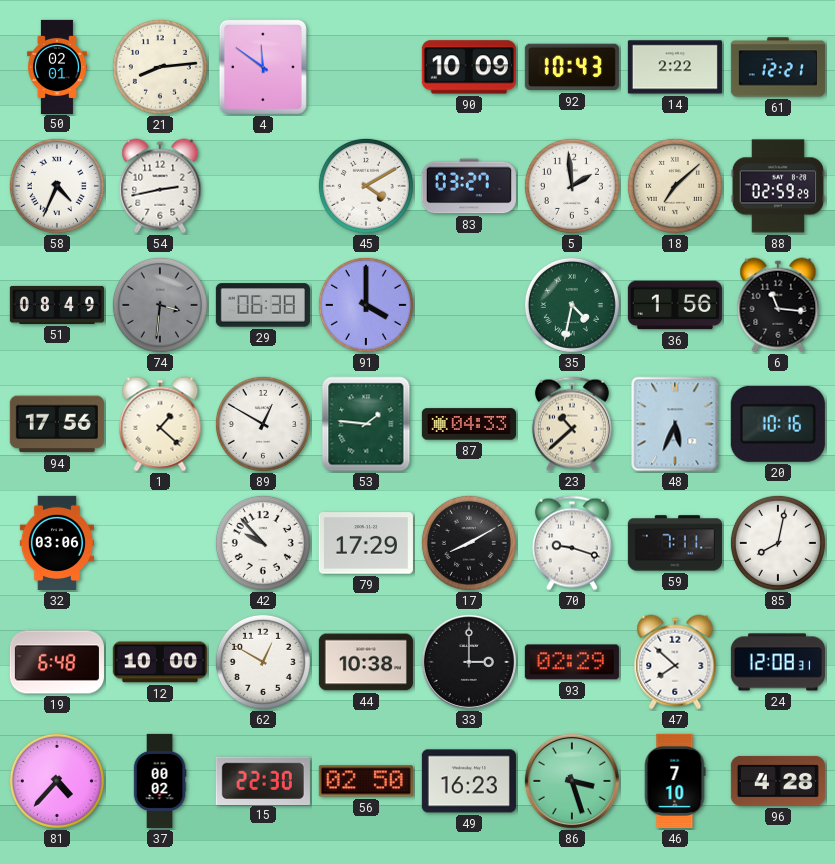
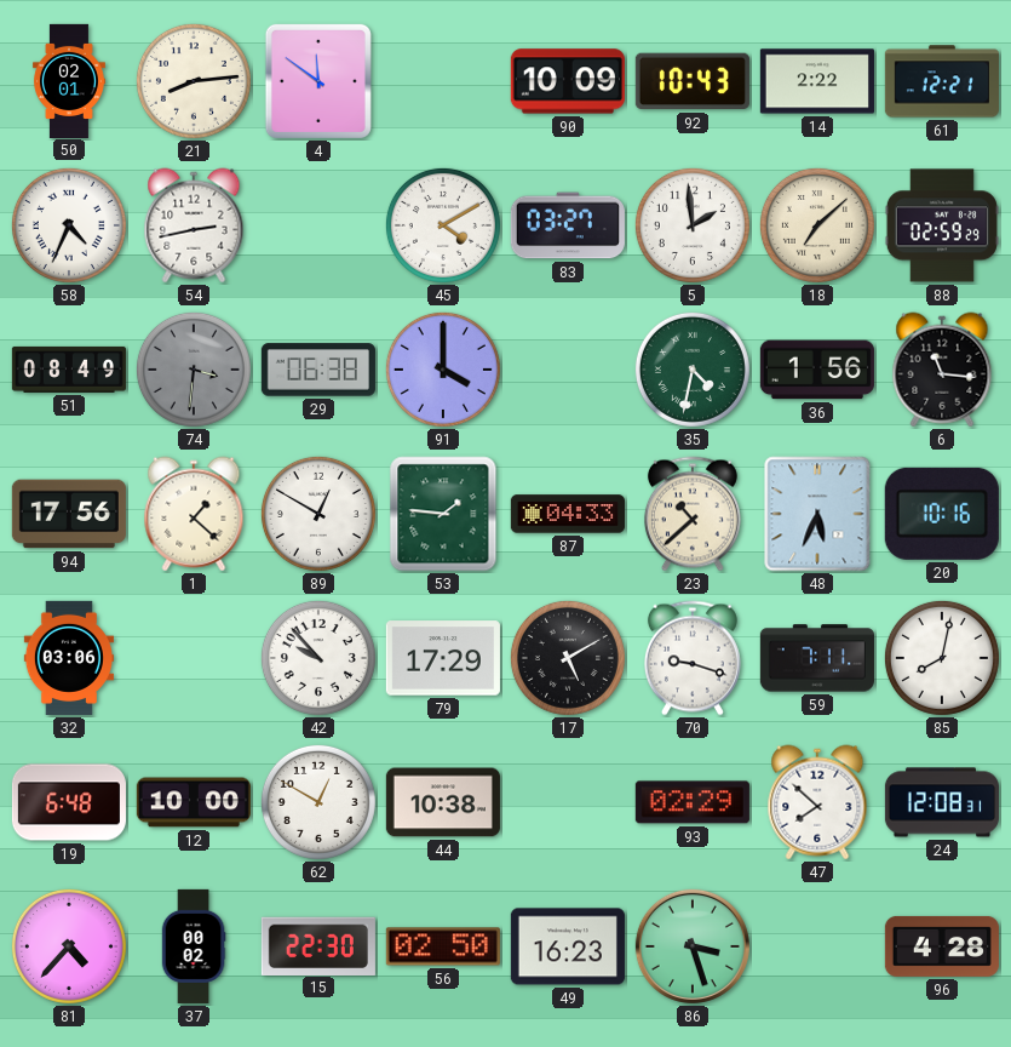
17: 8:10 -> 5:10 (568, 658)
33: 3:00 -> none (469, 662)
46: 7:10 -> none (675, 781)
